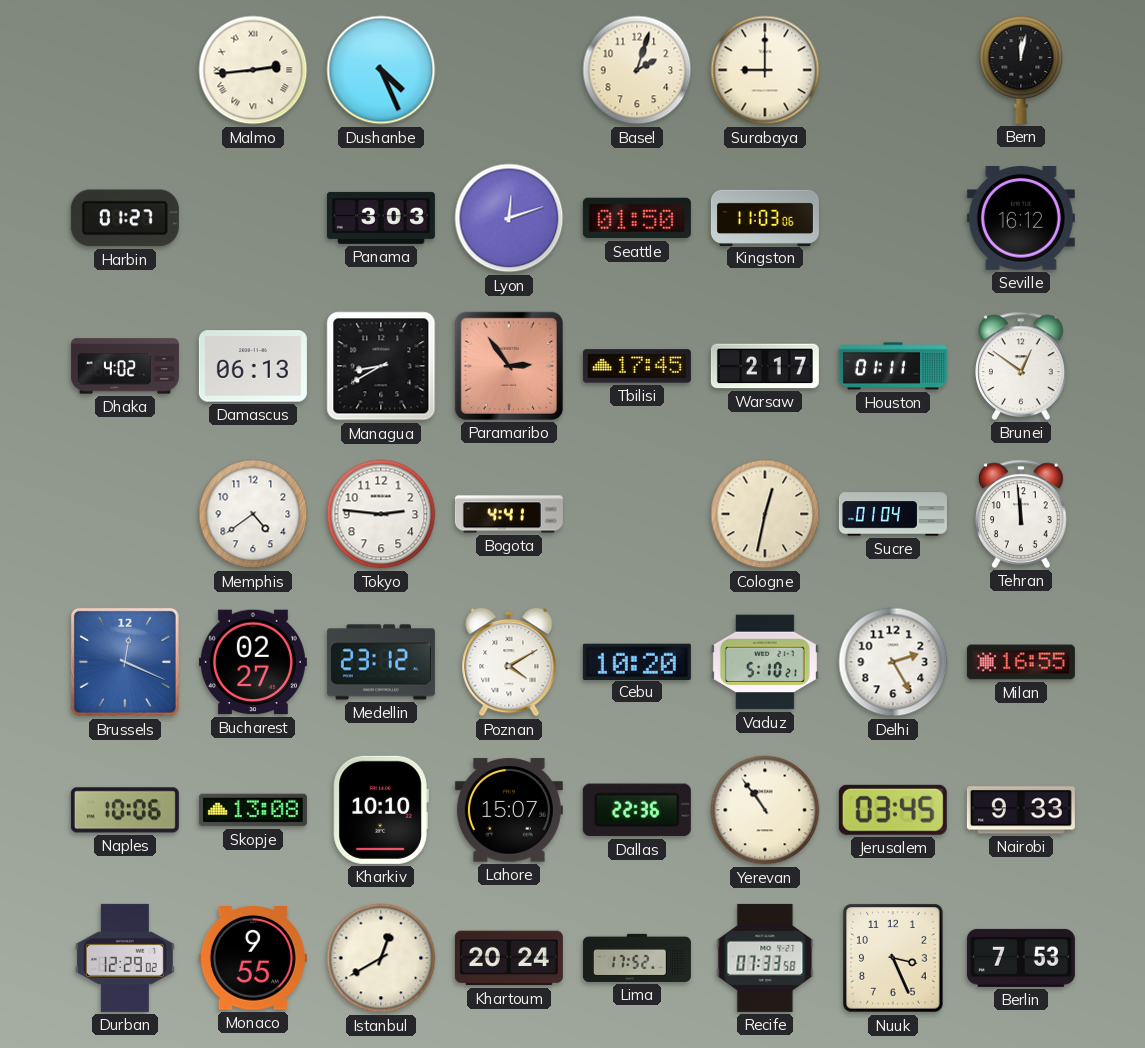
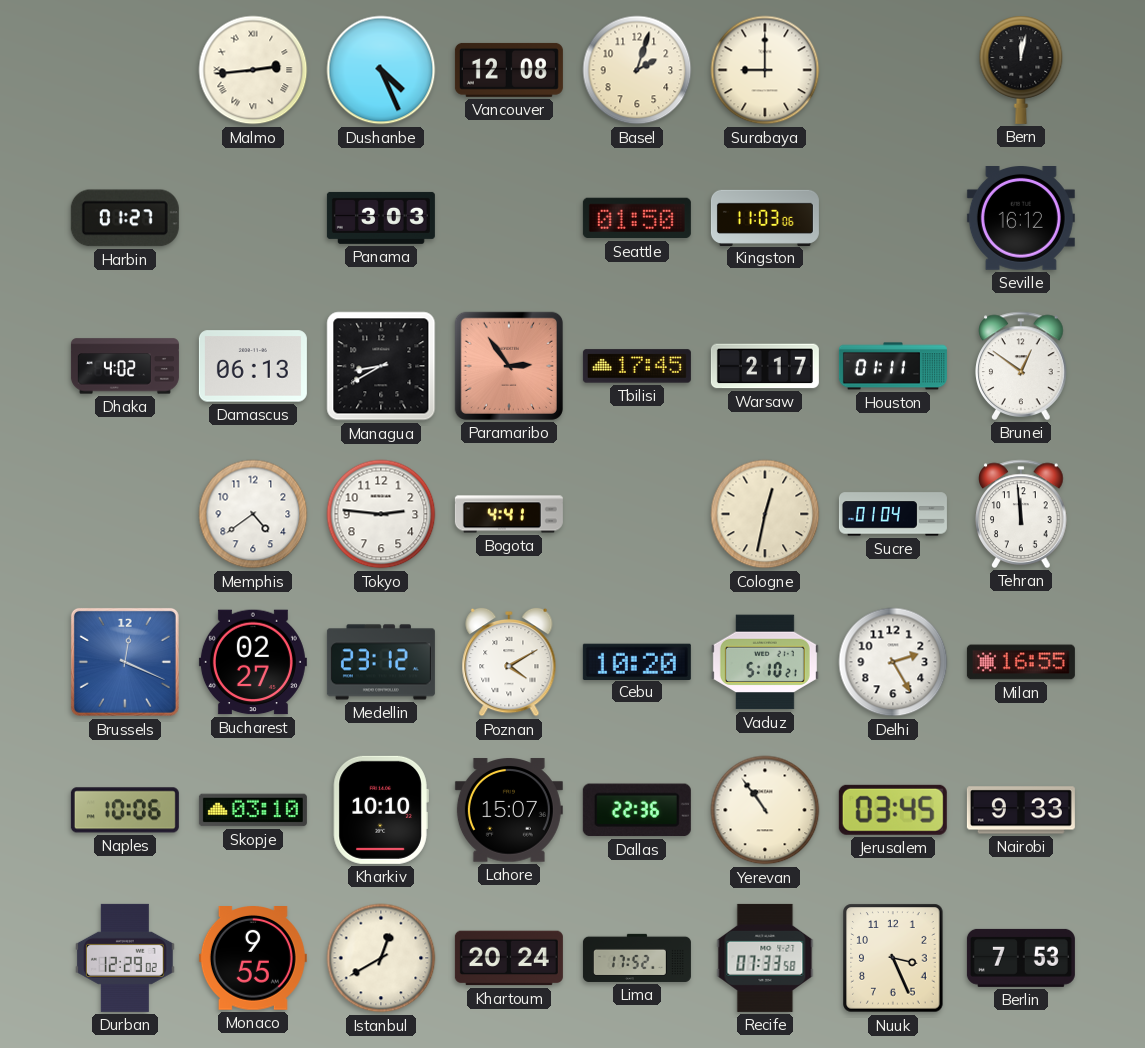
Vancouver: none -> 12:08 (509, 70)
Lyon: 12:12 -> none (509, 218)
Skopje: 13:08 -> 03:10 (253, 810)
